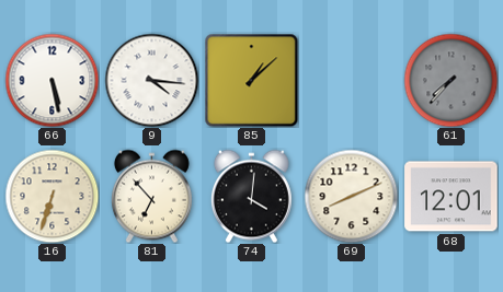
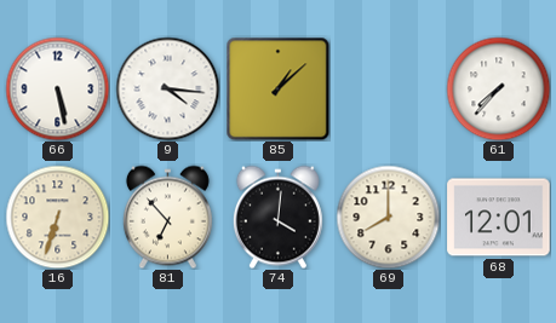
61 dial: grey -> white (498, 88)
69: 8:11 -> 8:00 (388, 217)
